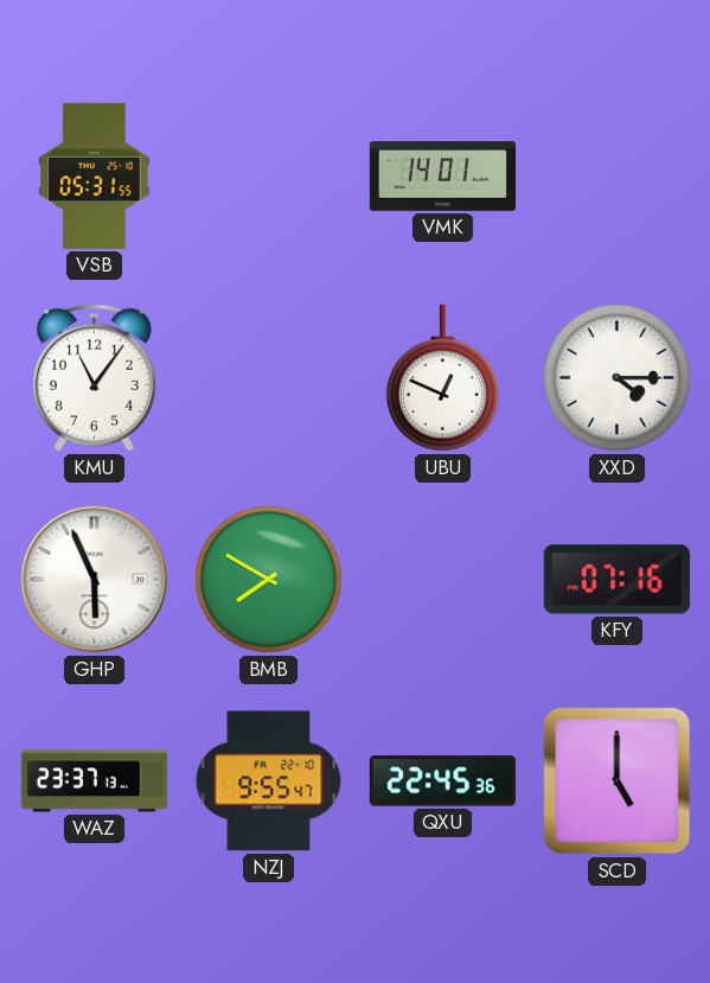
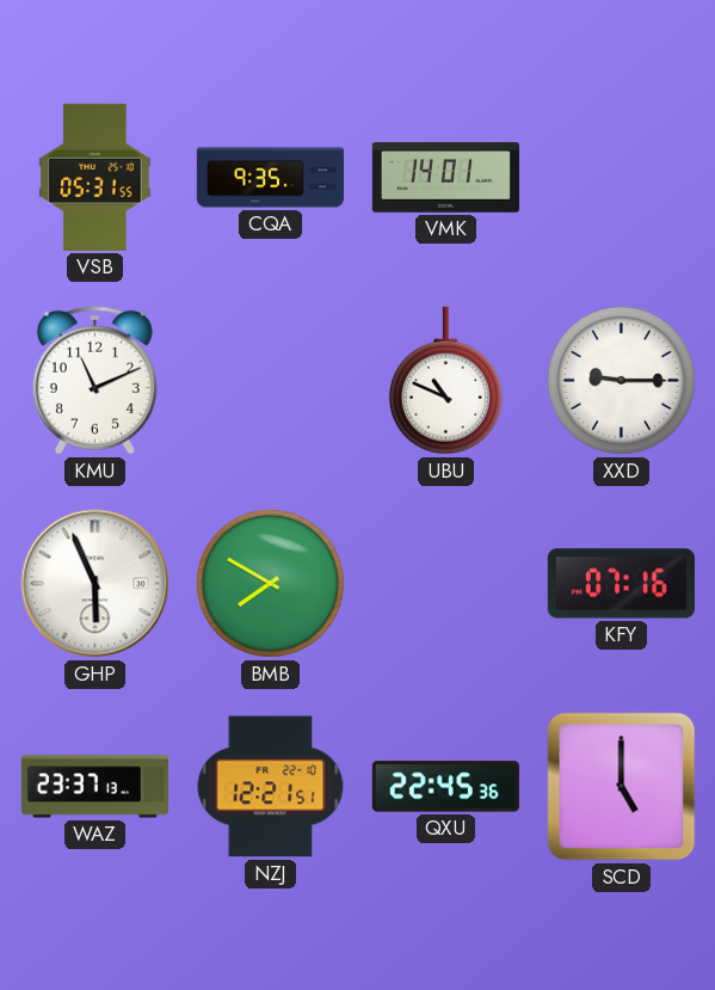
CQA: none -> 9:35 (270, 178)
KMU: 11:06 -> 11:11 (94, 380)
UBU: 12:49 -> 10:49 (445, 381)
XXD: 4:15 -> 9:15 (621, 380)
NZJ: 9:55 -> 12:21 (271, 787)
